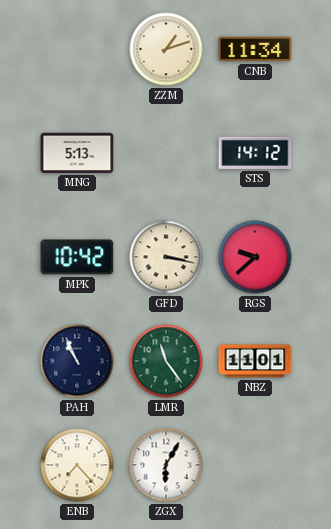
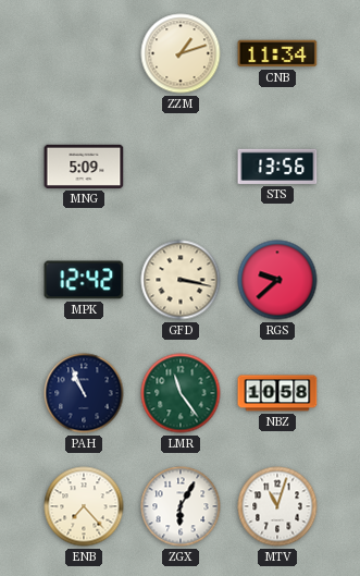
MNG: 5:13 -> 5:09 (84, 167)
STS: 14:12 -> 13:56 (277, 167)
MPK: 10:42 -> 12:42 (84, 280)
NBZ: 11:01 -> 10:58 (277, 393)
MTV: none -> 11:03 (277, 506)
